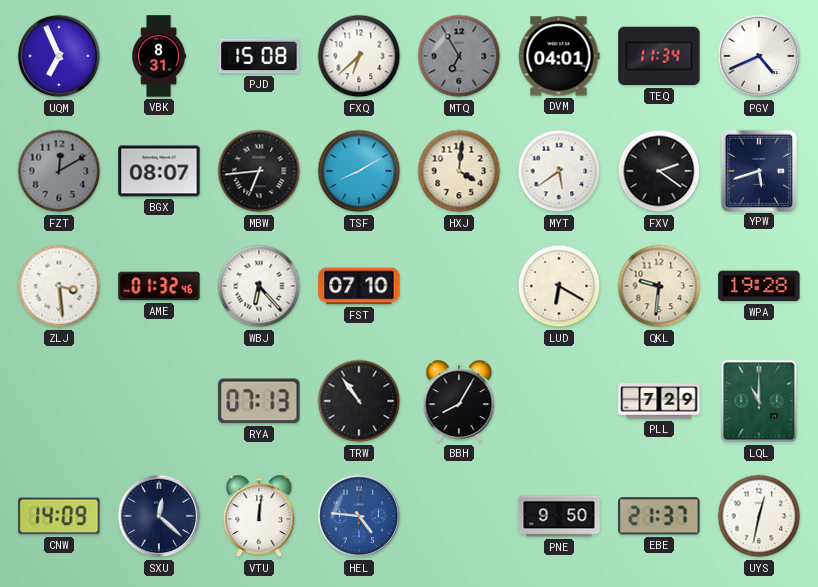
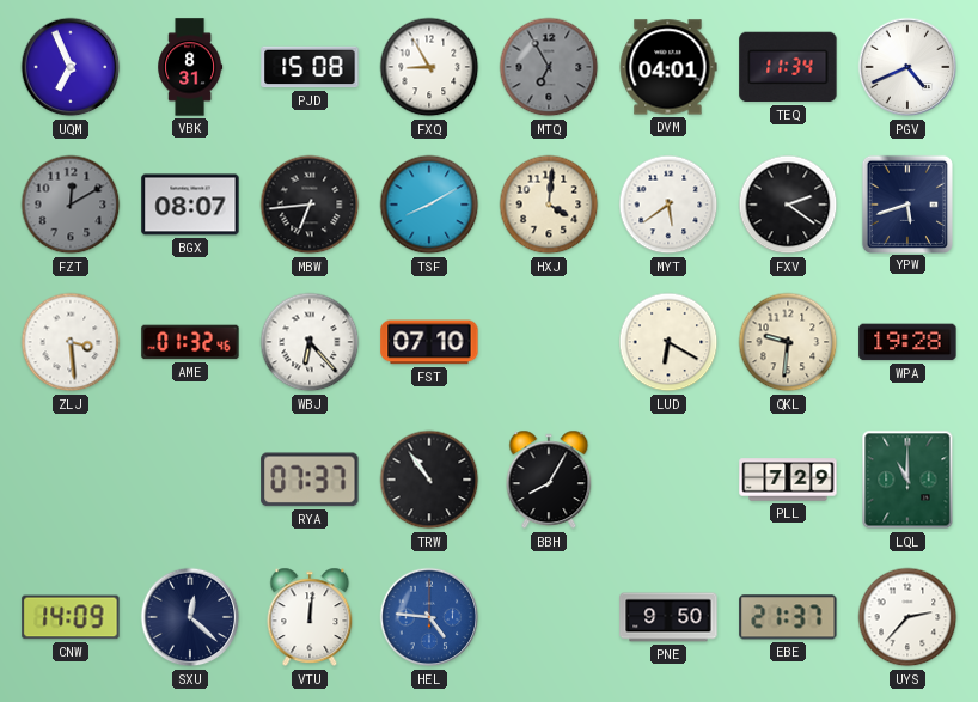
FXQ: 6:38 -> 8:55 (429, 67)
RYA: 07:13 -> 07:37 (310, 480)
UYS: 12:32 -> 2:37 (907, 617)
